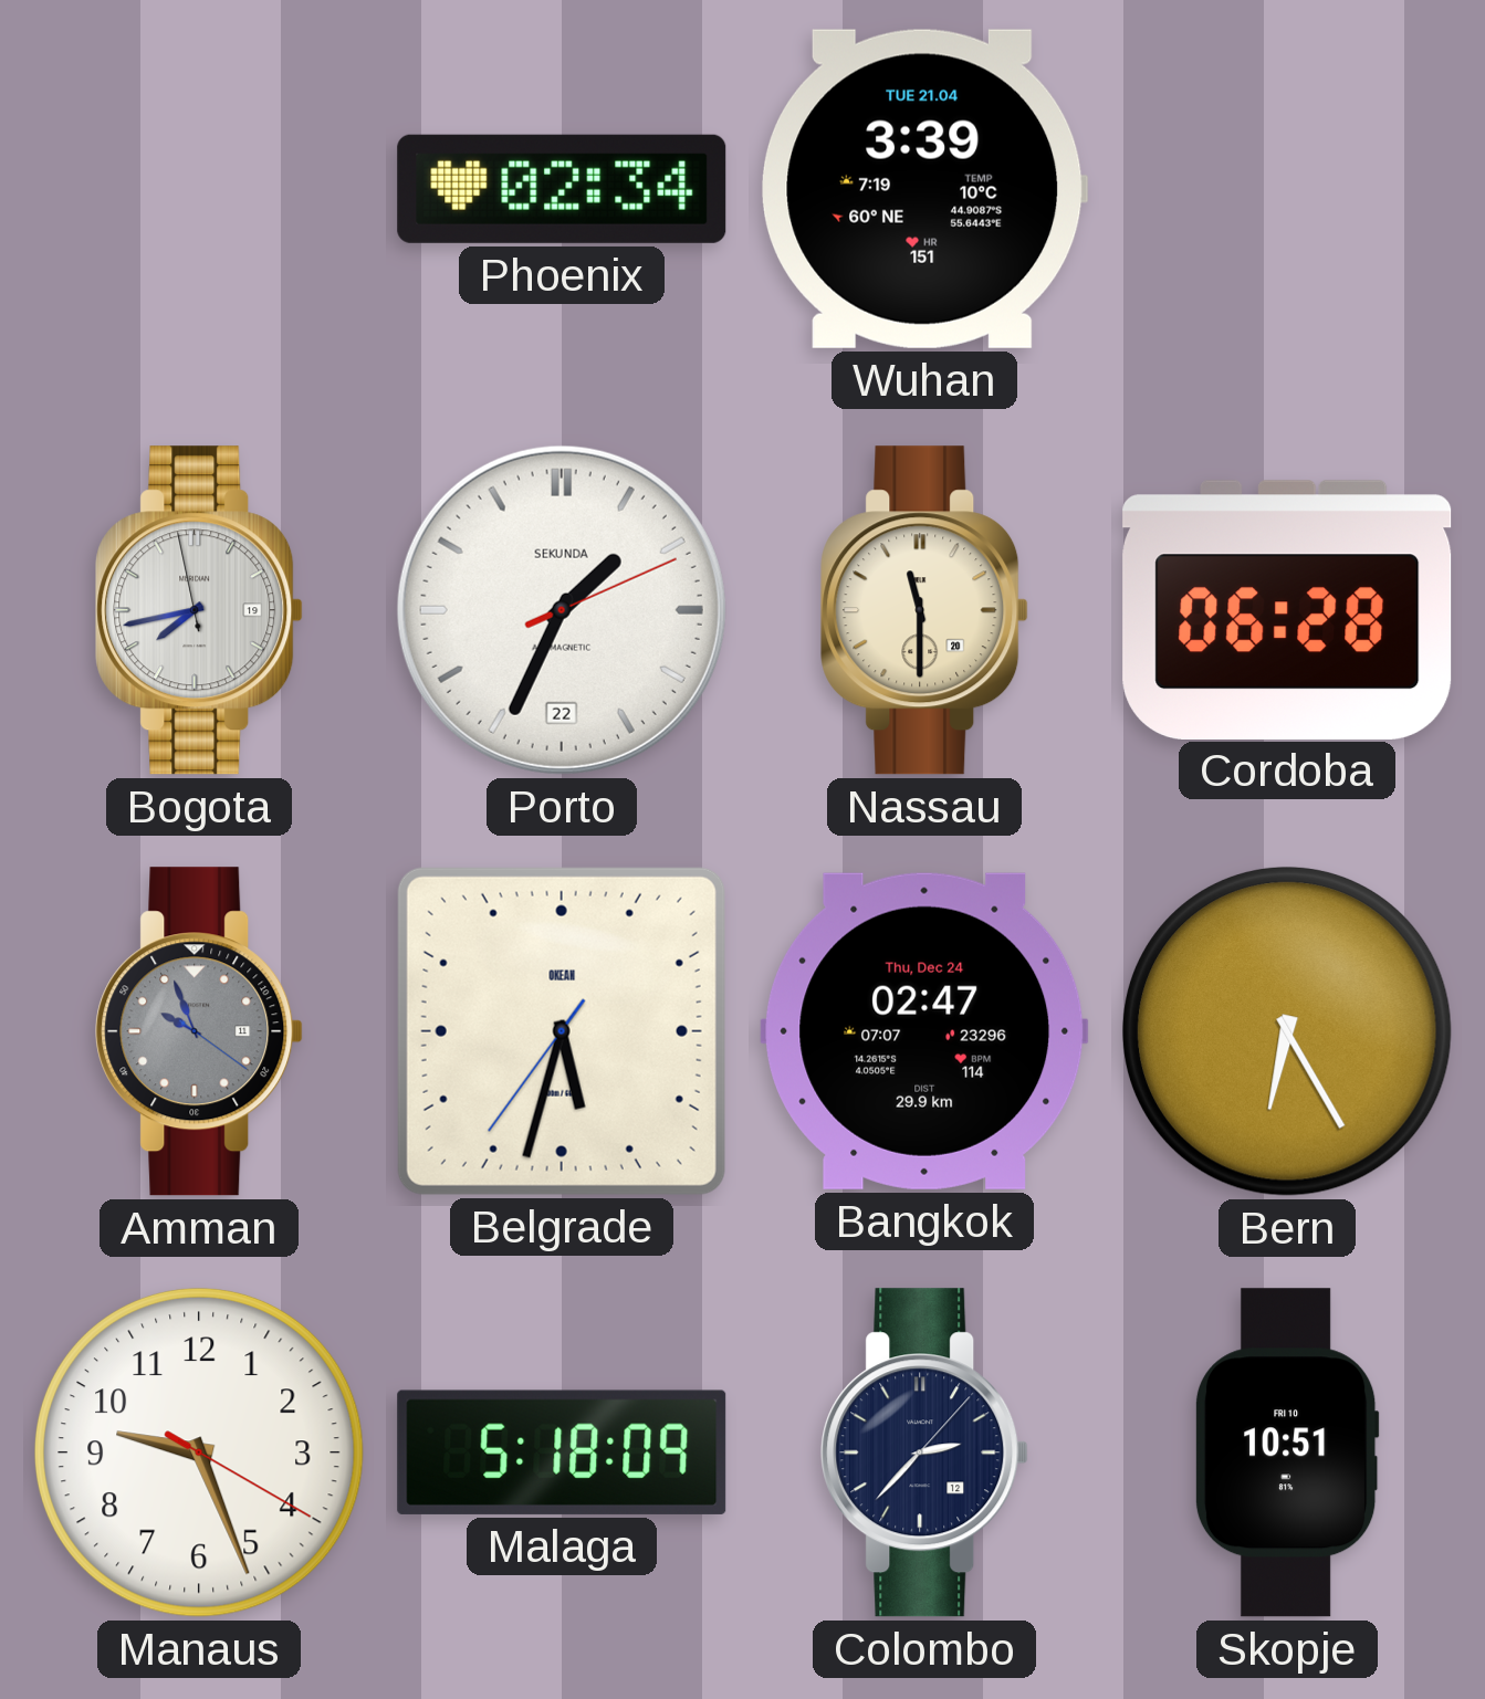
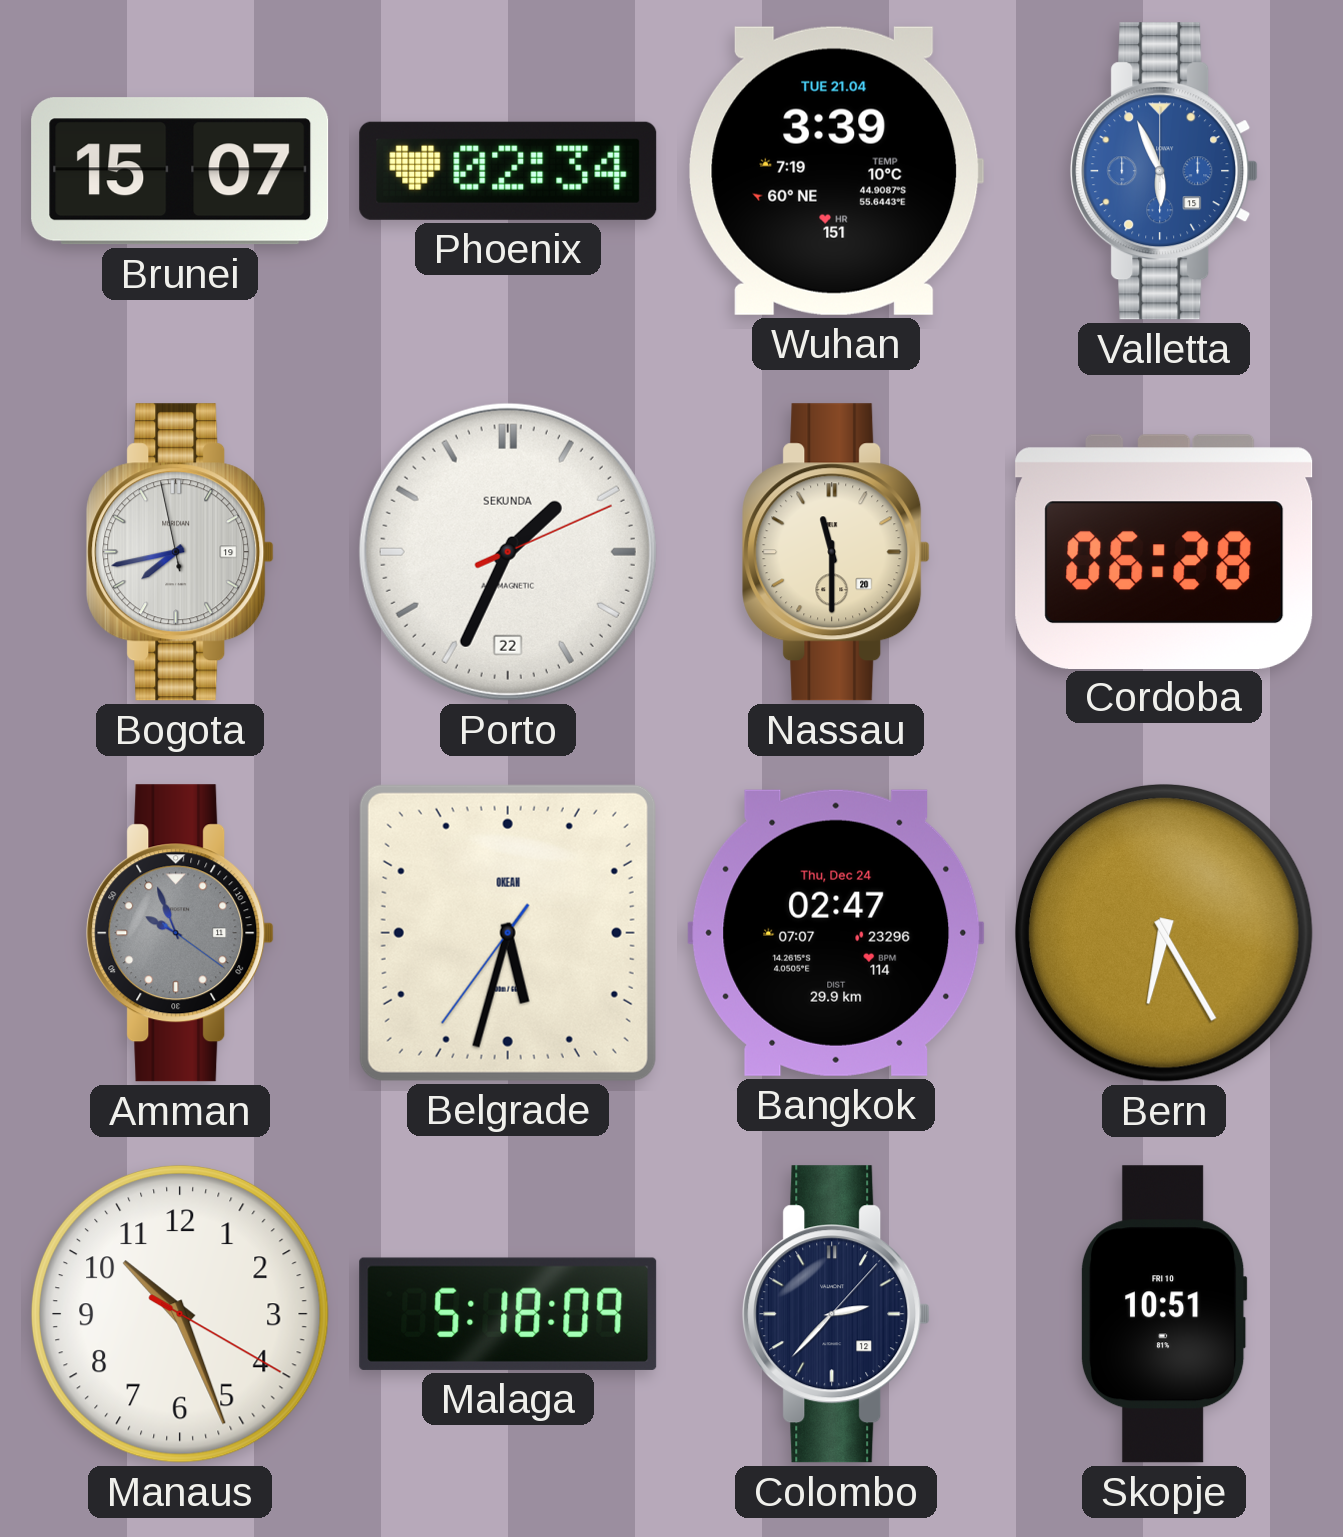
Brunei: none -> 15:07 (180, 171)
Valletta: none -> 5:56 (1164, 171)
Manaus: 9:26 -> 10:26 (180, 1314)
